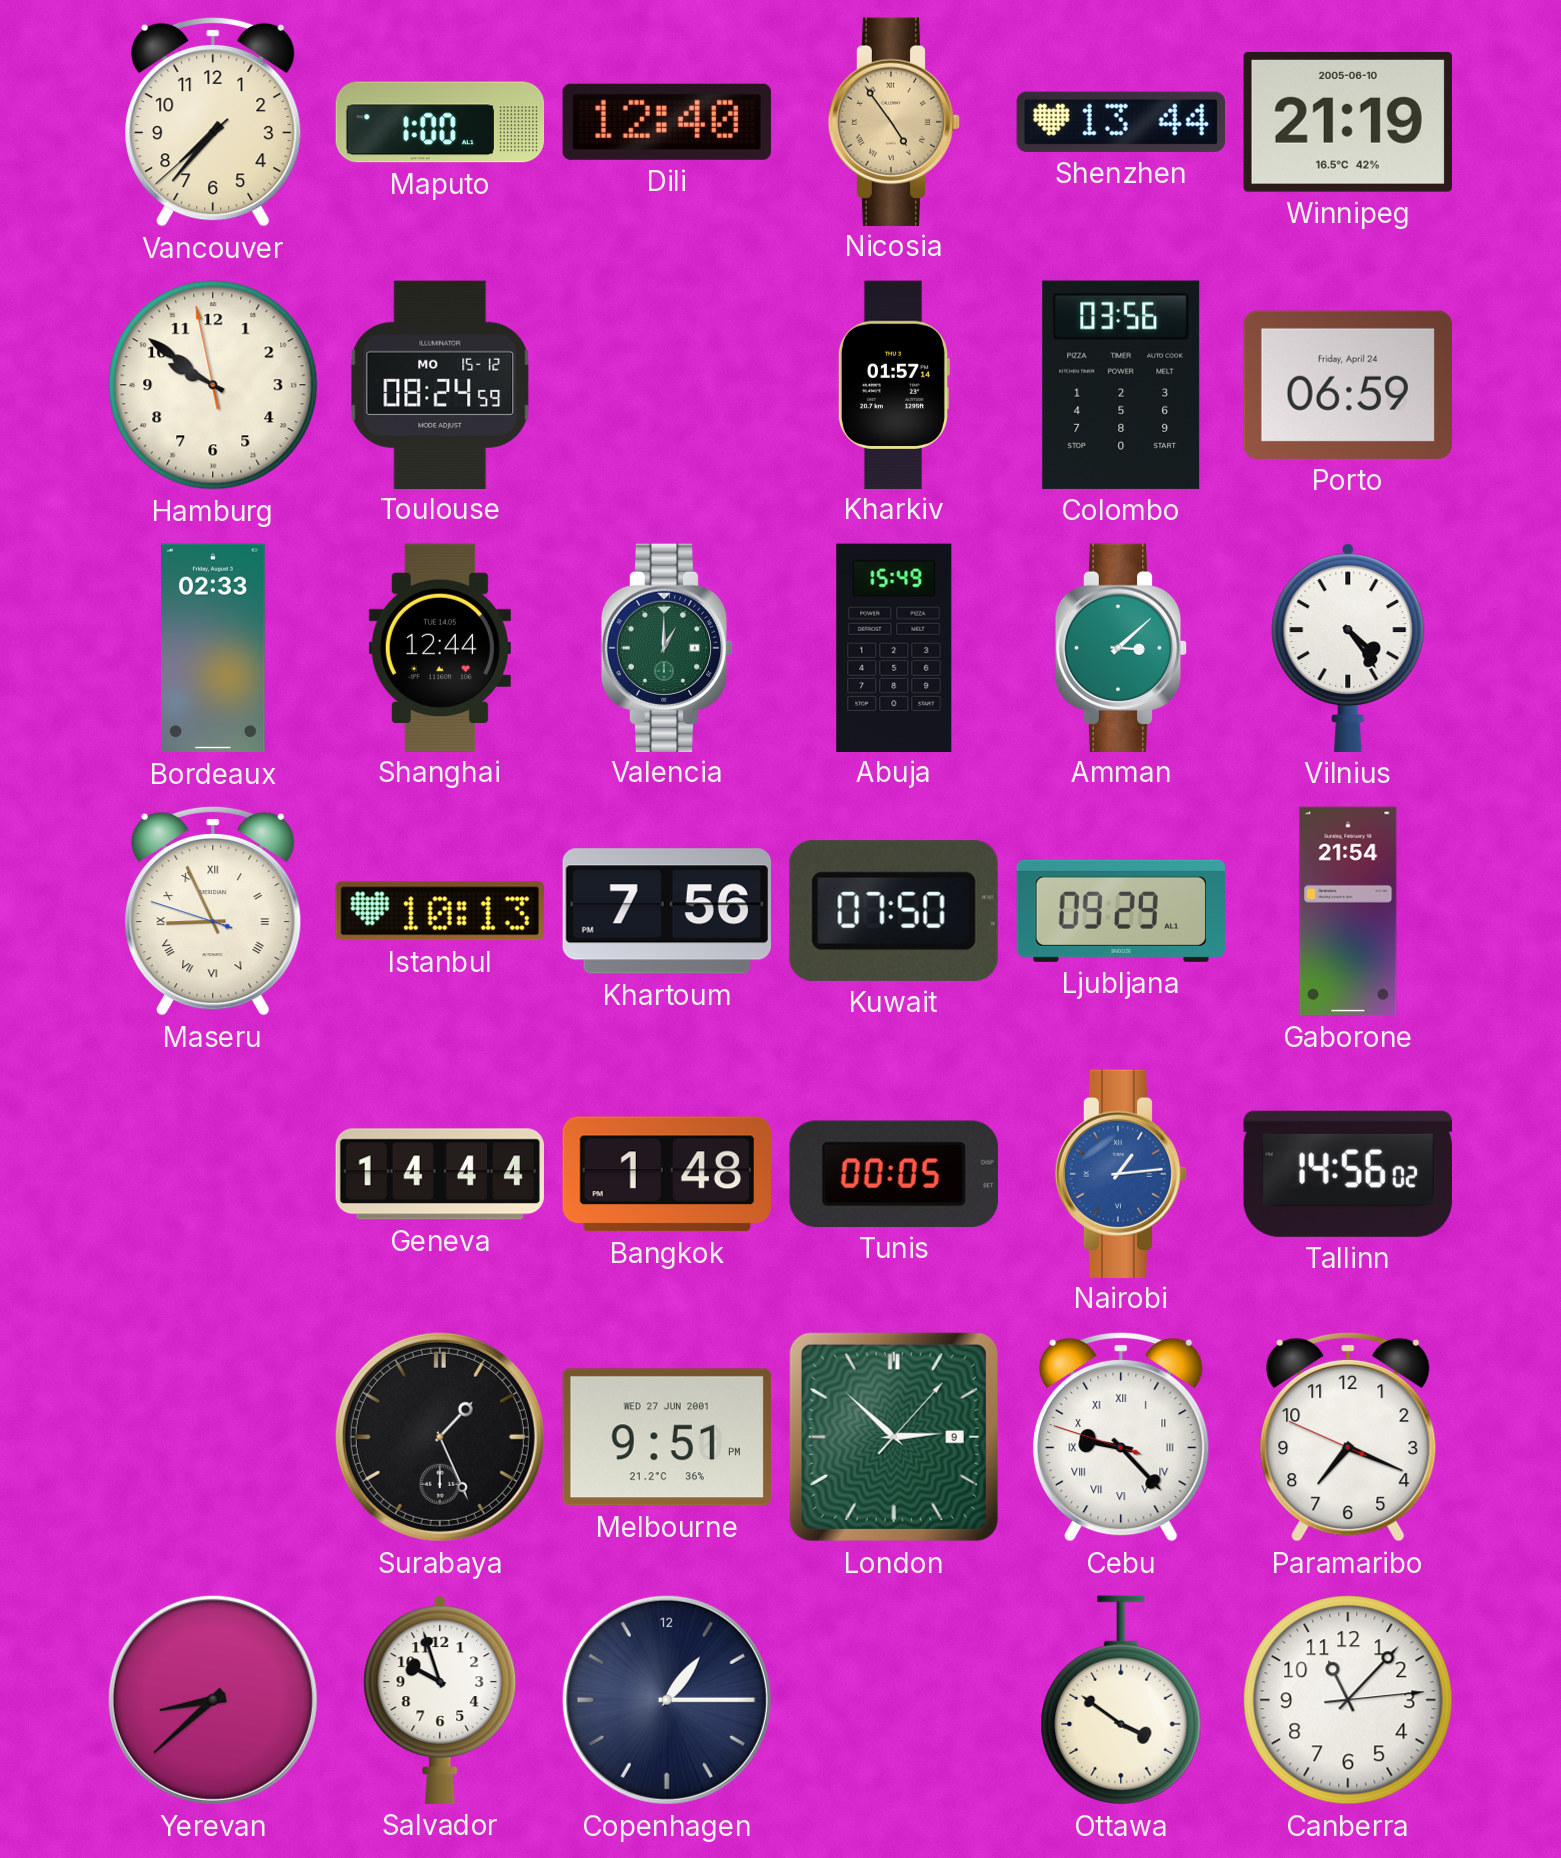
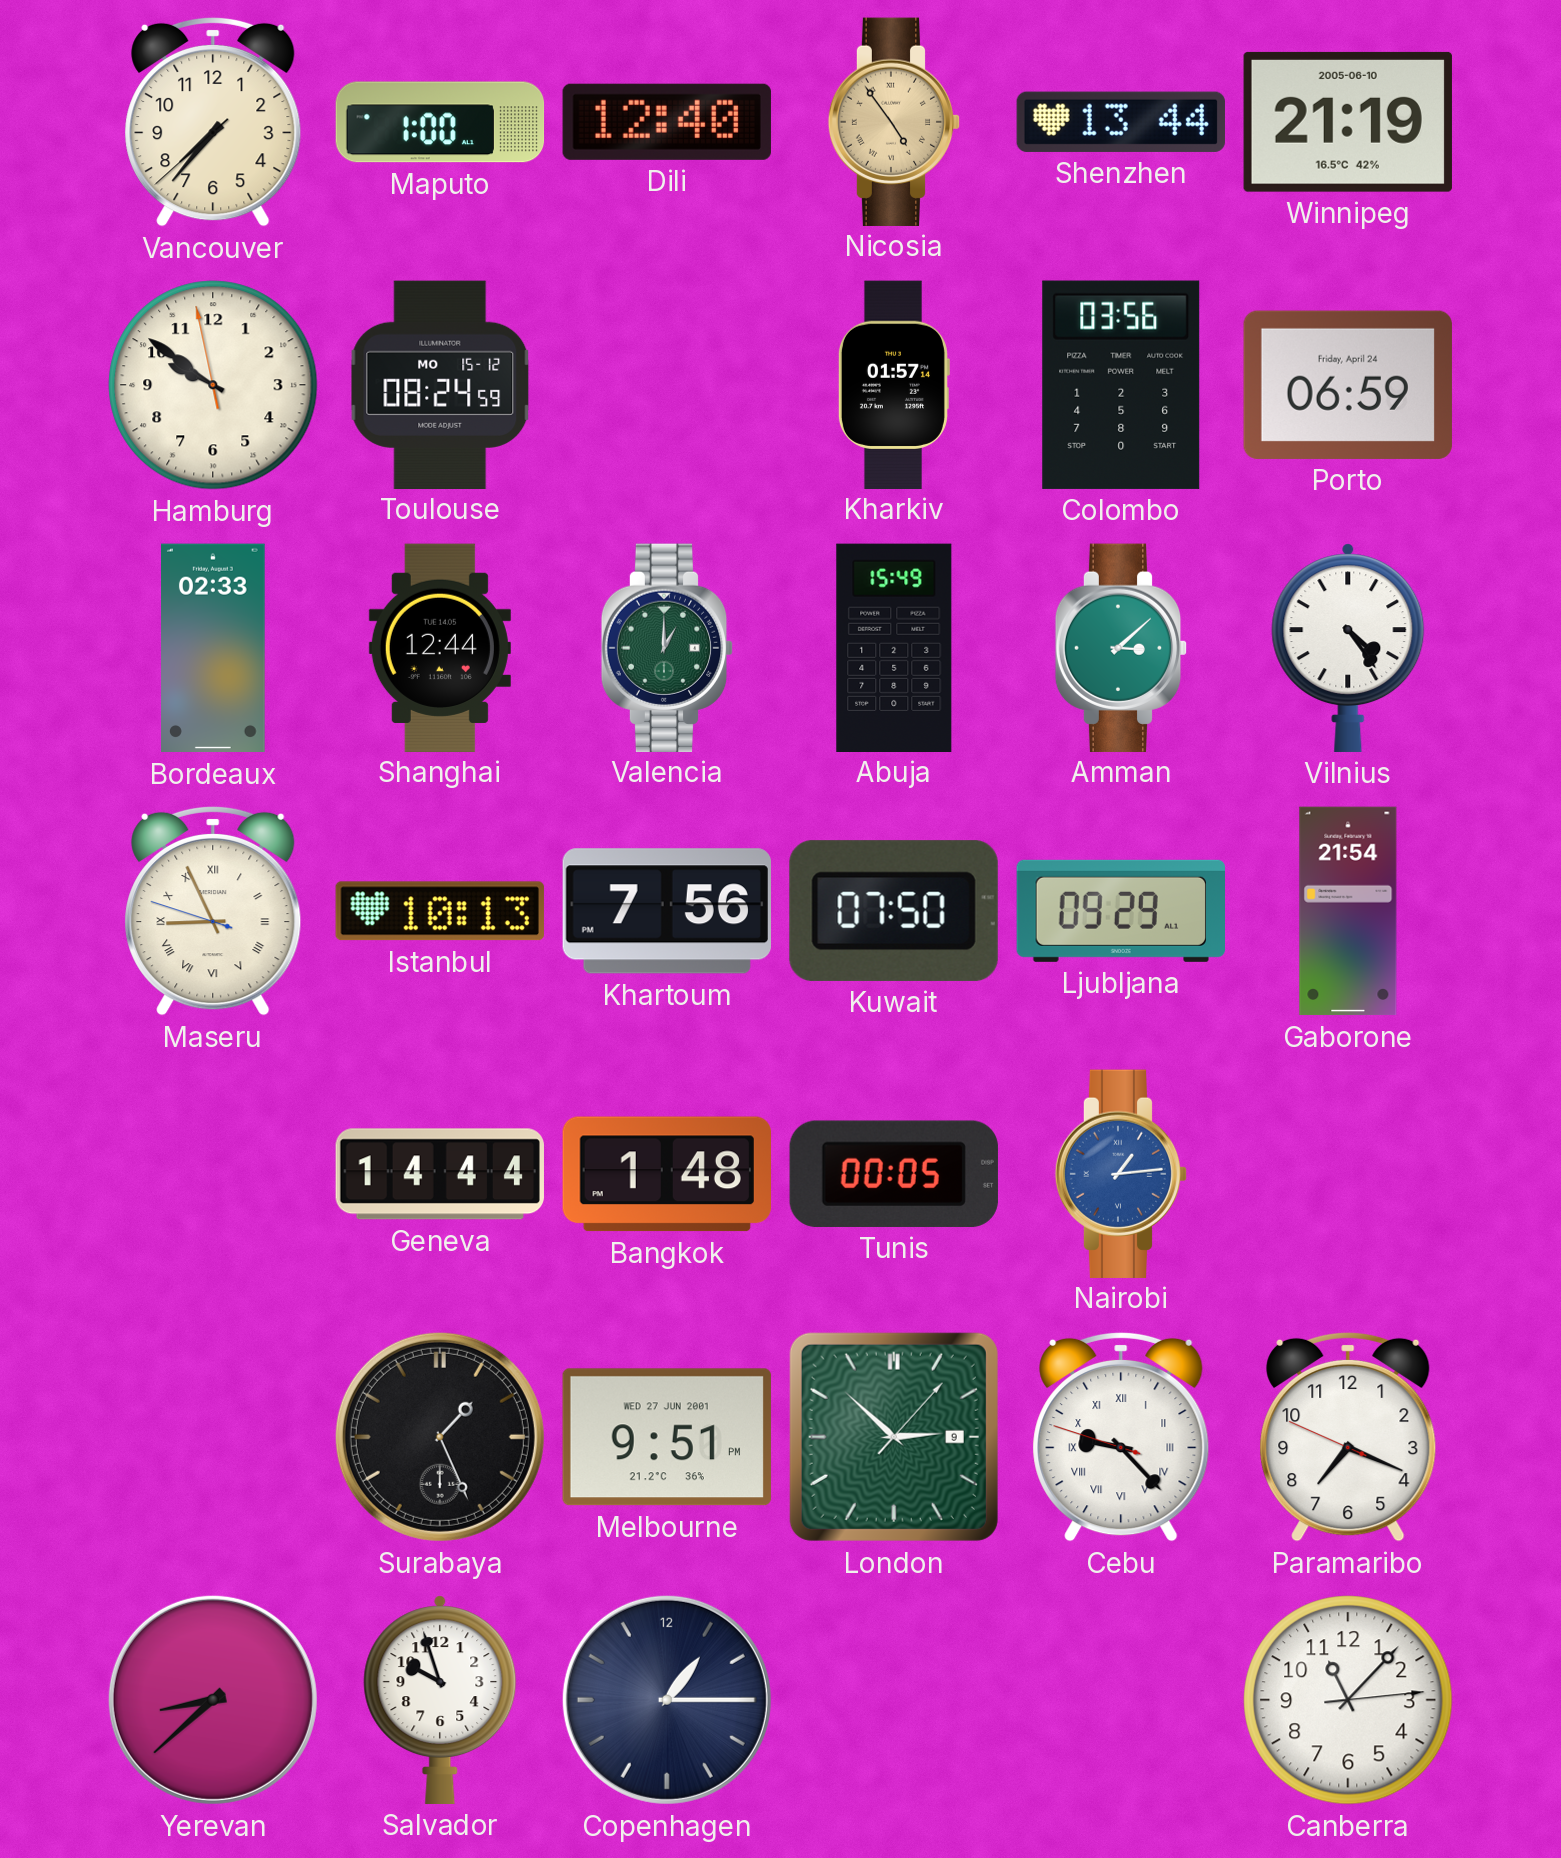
Tallinn: 14:56 -> none (1348, 1174)
Ottawa: 3:51 -> none (1121, 1700)
